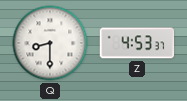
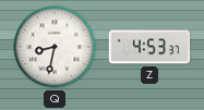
Q: 8:30 -> 8:32 (55, 47)
